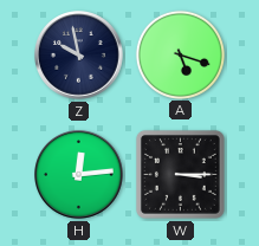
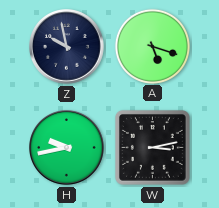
H: 12:14 -> 9:43 (67, 148)
W: 3:15 -> 3:13 (152, 147)
